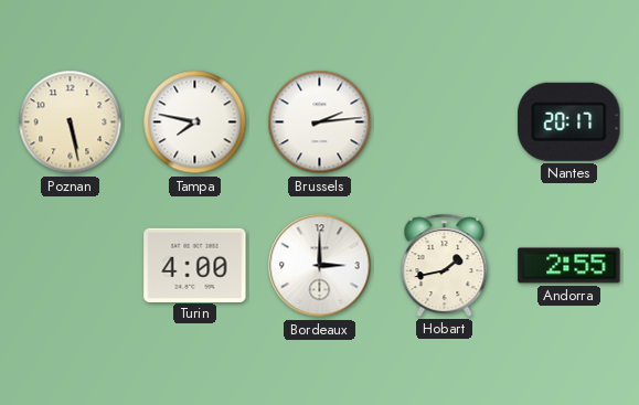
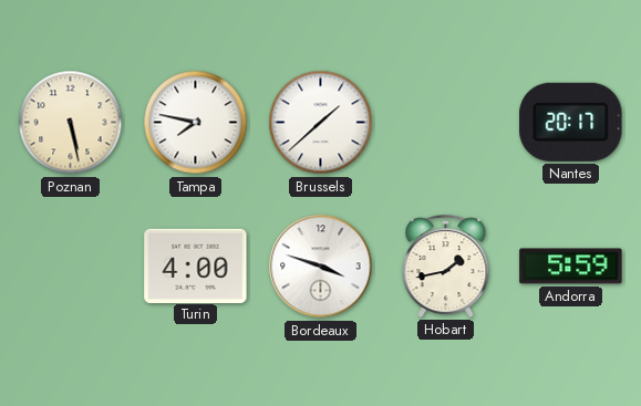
Brussels: 2:14 -> 1:38 (321, 123)
Bordeaux: 3:00 -> 3:48 (321, 267)
Andorra: 2:55 -> 5:59 (571, 267)
